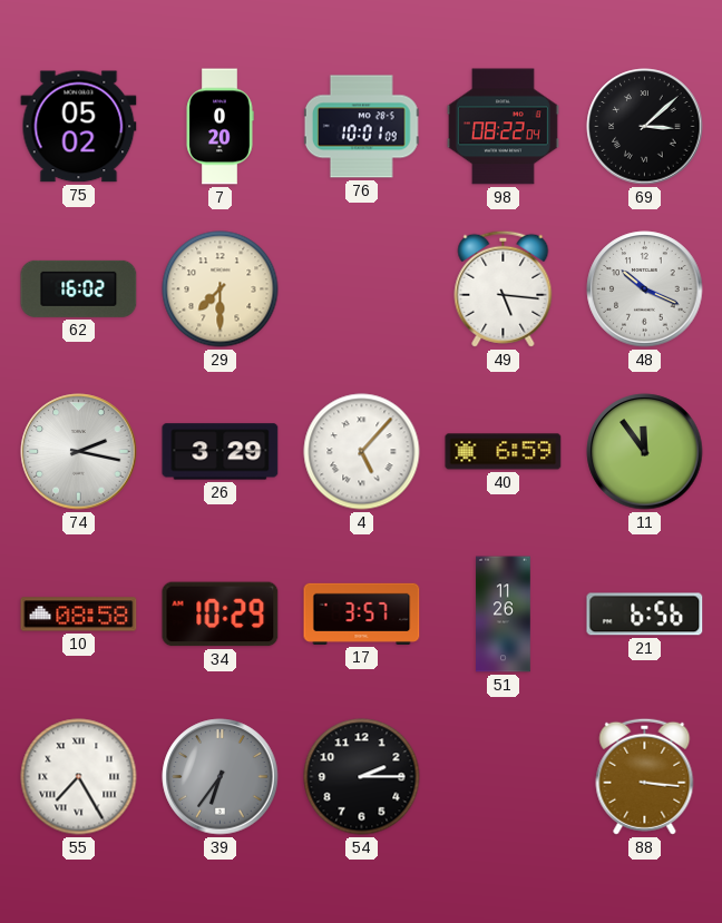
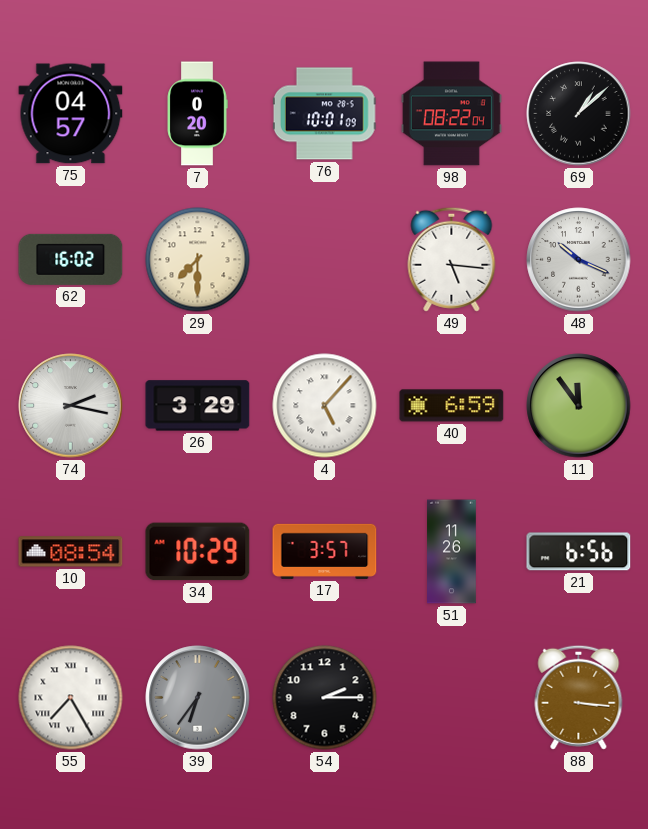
75: 05:02 -> 04:57 (71, 114)
69: 3:08 -> 1:08 (579, 114)
10: 08:58 -> 08:54 (71, 552)
